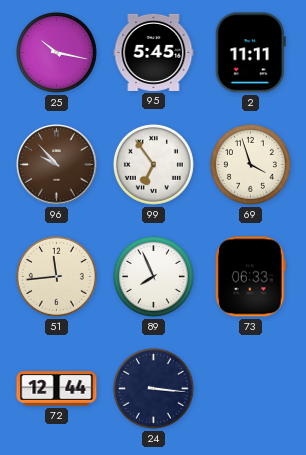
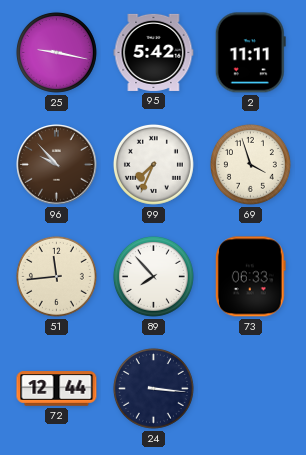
25: 10:17 -> 9:17 (56, 52)
95: 5:45 -> 5:42 (154, 52)
99: 6:54 -> 7:34 (153, 164)
89: 7:56 -> 7:53 (153, 276)
